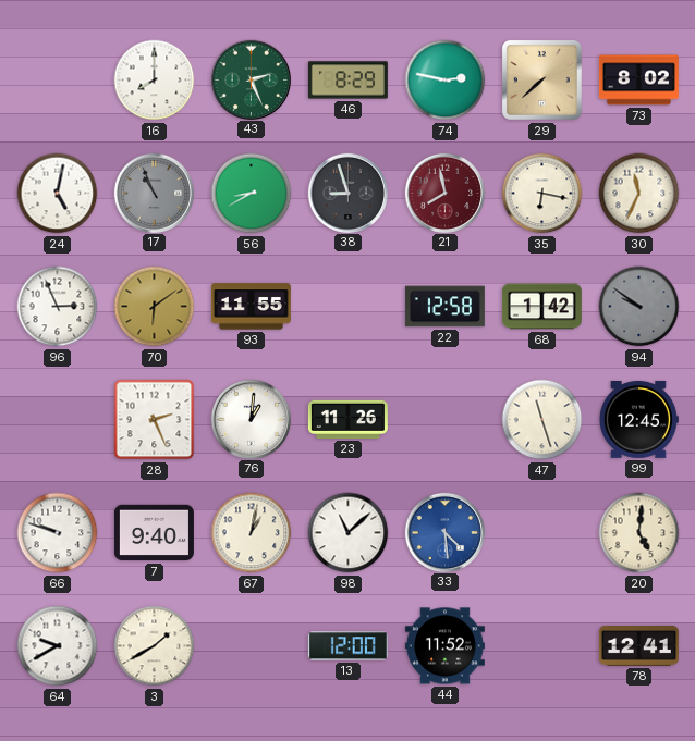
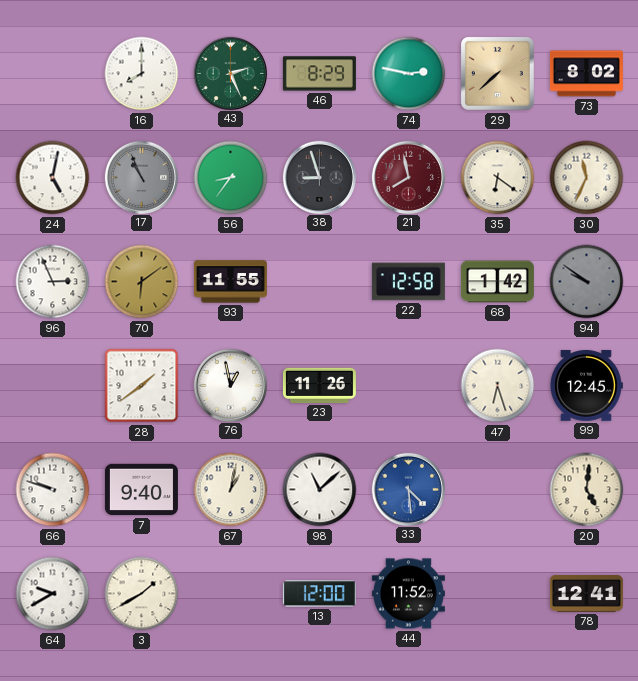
56: 8:40 -> 8:36 (231, 178)
35: 6:17 -> 6:21 (498, 178)
28: 2:26 -> 1:39 (142, 386)
76: 1:01 -> 12:58 (230, 385)
47: 11:27 -> 6:27 (498, 386)
